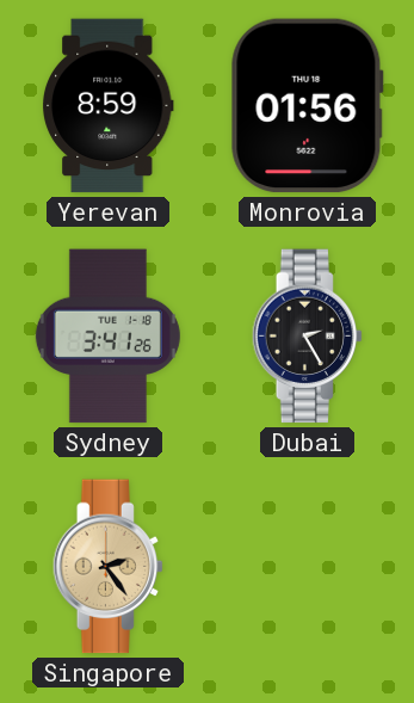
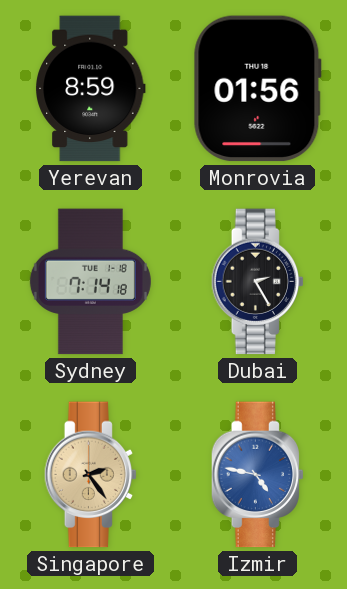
Sydney: 3:41 -> 7:14 (90, 282)
Izmir: none -> 4:47 (258, 475)
